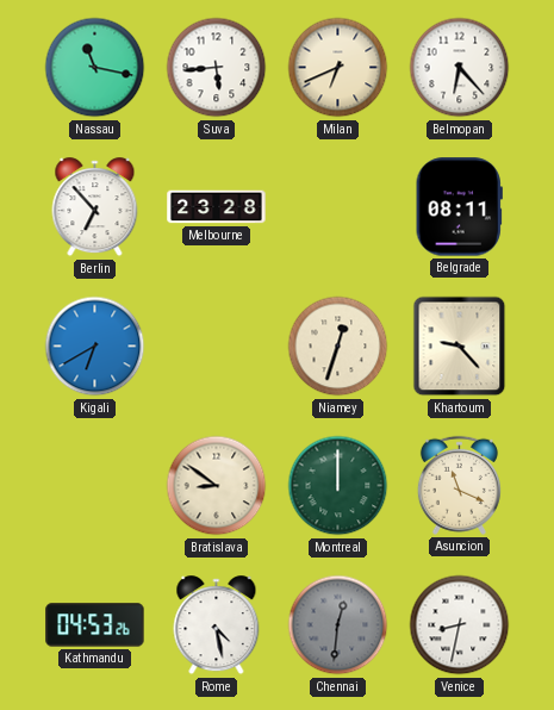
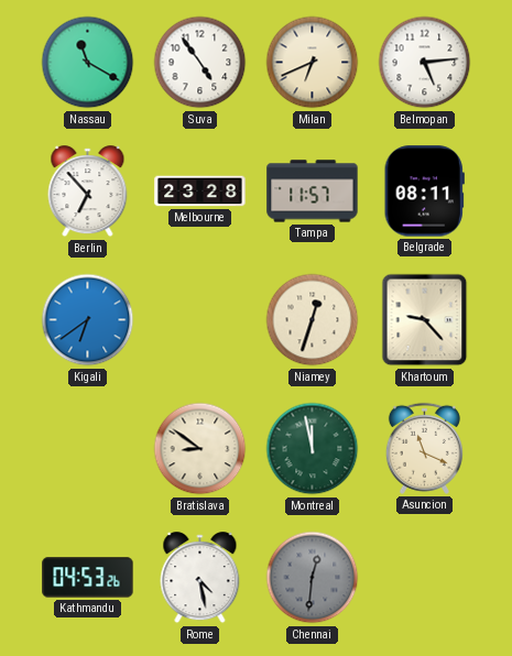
Nassau: 11:17 -> 11:20 (88, 63)
Suva: 5:44 -> 4:54 (200, 63)
Belmopan: 6:23 -> 5:14 (425, 63)
Tampa: none -> 11:57 (313, 192)
Kigali: 6:40 -> 6:39 (88, 320)
Montreal: 12:00 -> 11:58 (313, 449)
Venice: 8:32 -> none (460, 625)
